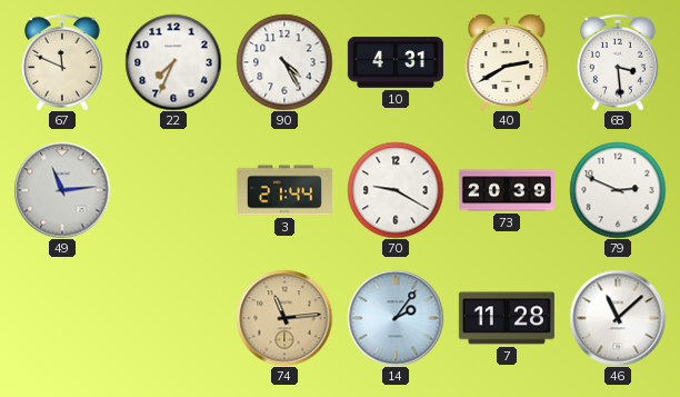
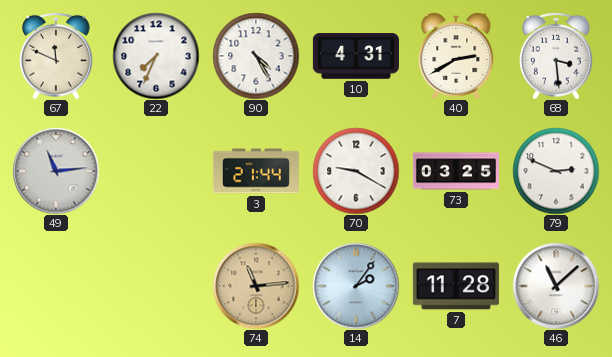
73: 20:39 -> 03:25 (456, 171)
